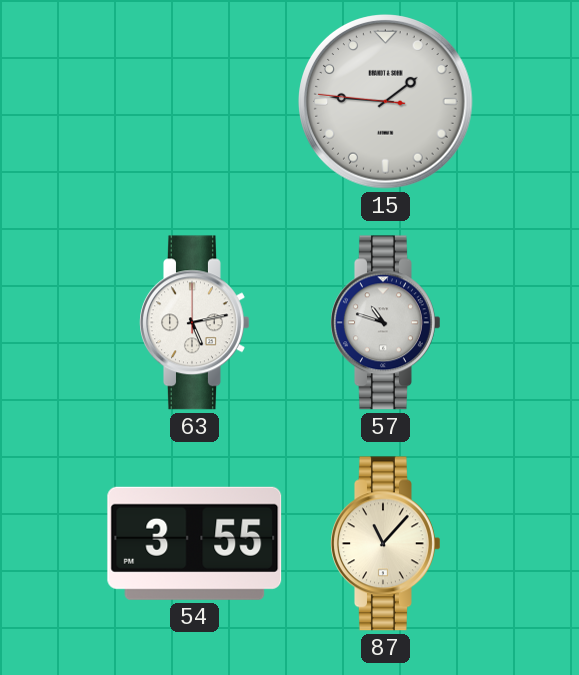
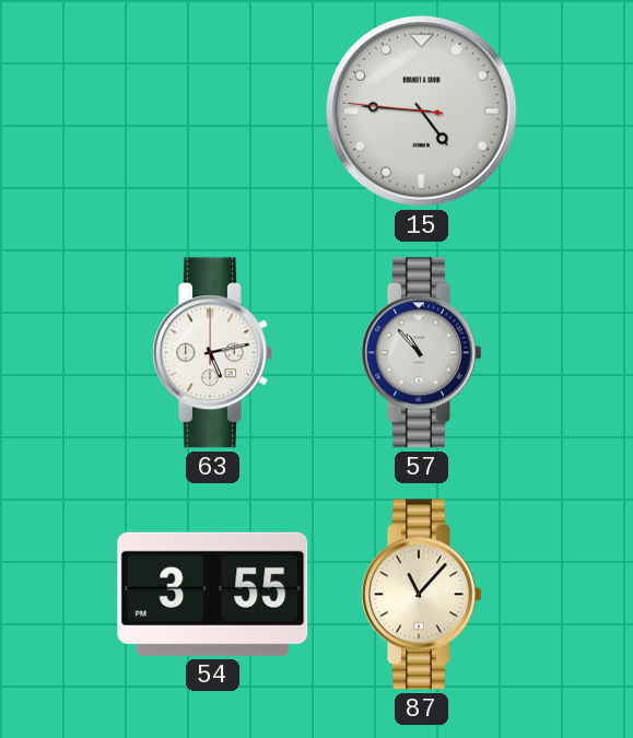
15: 1:45 -> 4:45 (422, 112)
57: 10:48 -> 10:53 (422, 353)
